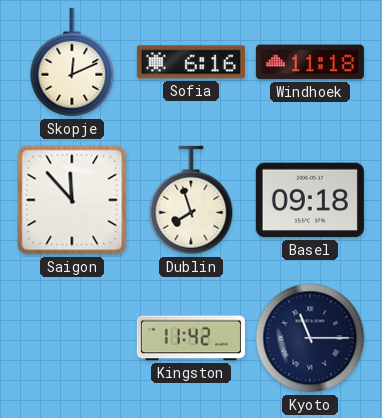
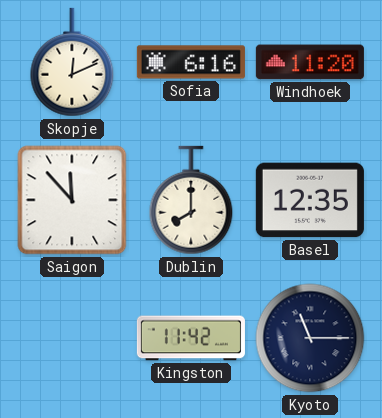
Windhoek: 11:18 -> 11:20 (310, 62)
Dublin: 7:57 -> 8:00 (191, 200)
Basel: 09:18 -> 12:35 (310, 200)
